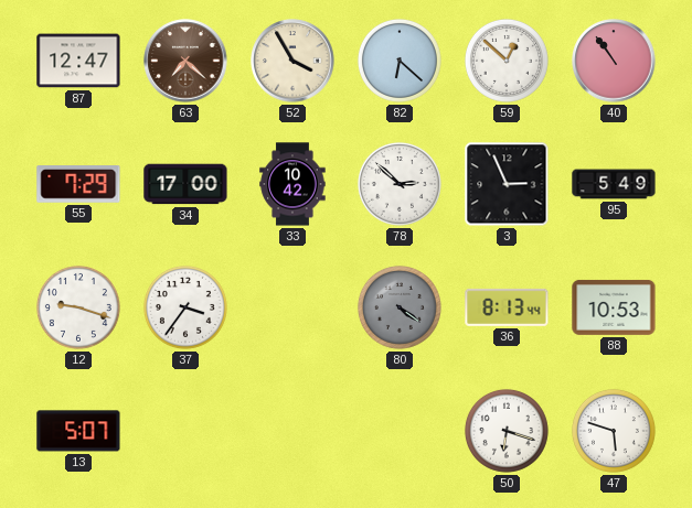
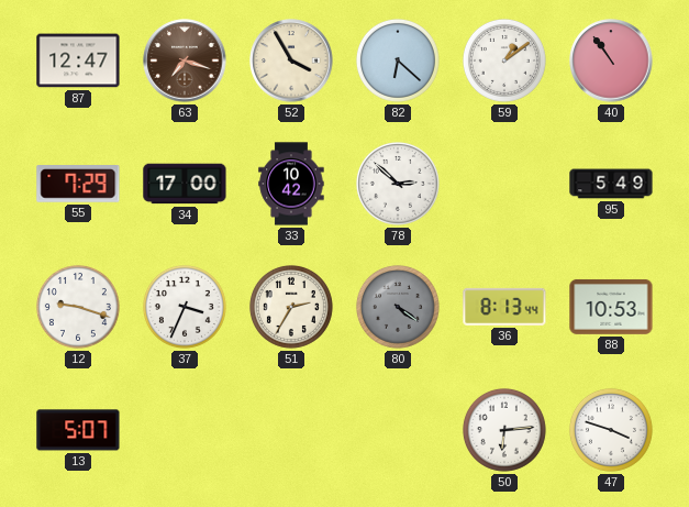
63: 7:22 -> 7:18 (185, 60)
59: 12:52 -> 1:09 (504, 60)
3: 2:56 -> none (507, 184)
37: 3:36 -> 3:34 (185, 307)
51: none -> 2:35 (291, 307)
50: 6:18 -> 6:14 (504, 430)
47: 5:48 -> 3:48 (611, 430)
